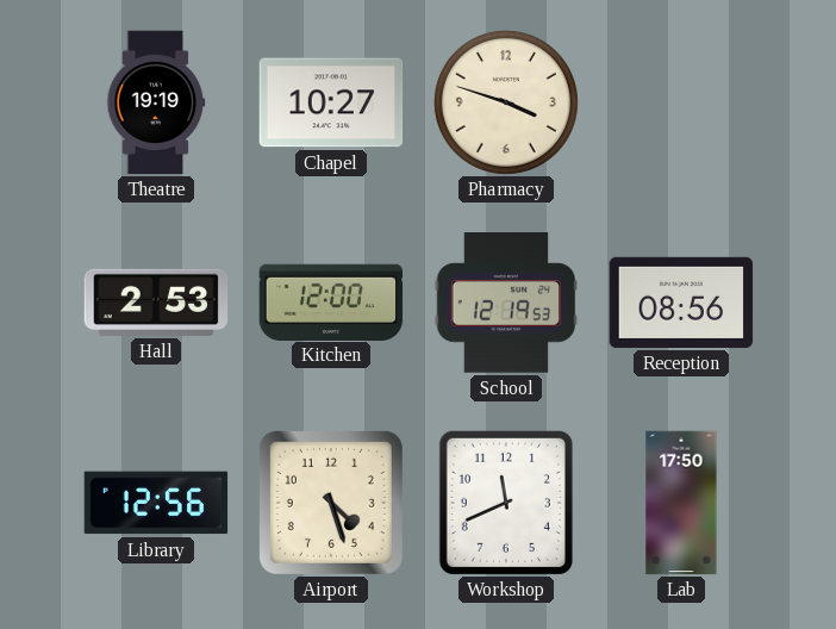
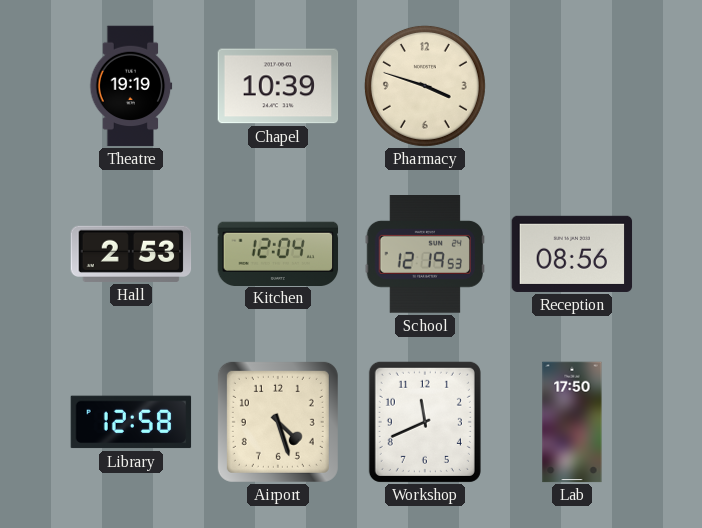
Chapel: 10:27 -> 10:39 (278, 86)
Kitchen: 12:00 -> 12:04 (278, 253)
Library: 12:56 -> 12:58 (131, 422)
